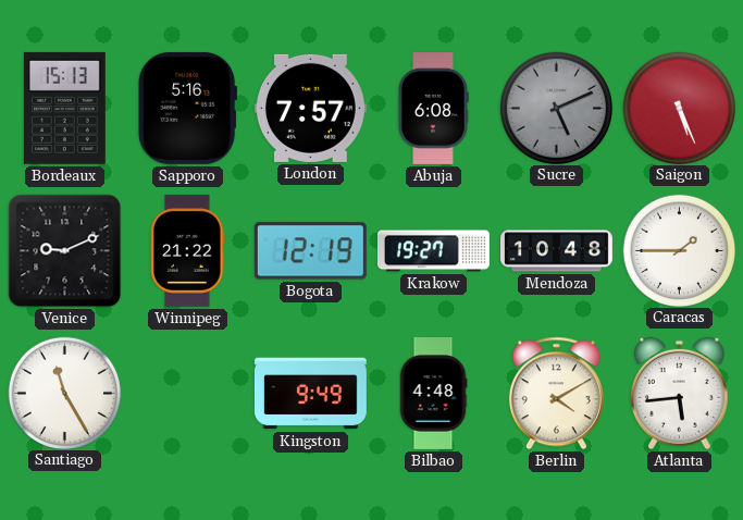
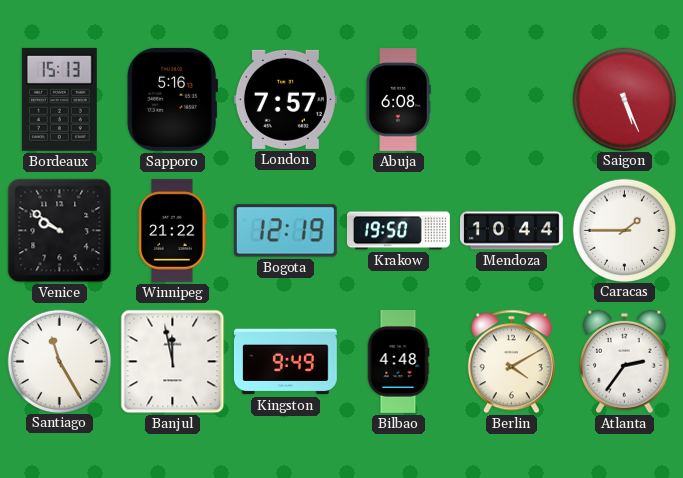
Sucre: 5:11 -> none (556, 108)
Venice: 9:11 -> 9:51 (60, 231)
Krakow: 19:27 -> 19:50 (398, 231)
Mendoza: 10:48 -> 10:44 (512, 231)
Banjul: none -> 11:58 (173, 362)
Atlanta: 5:44 -> 2:36 (625, 362)
